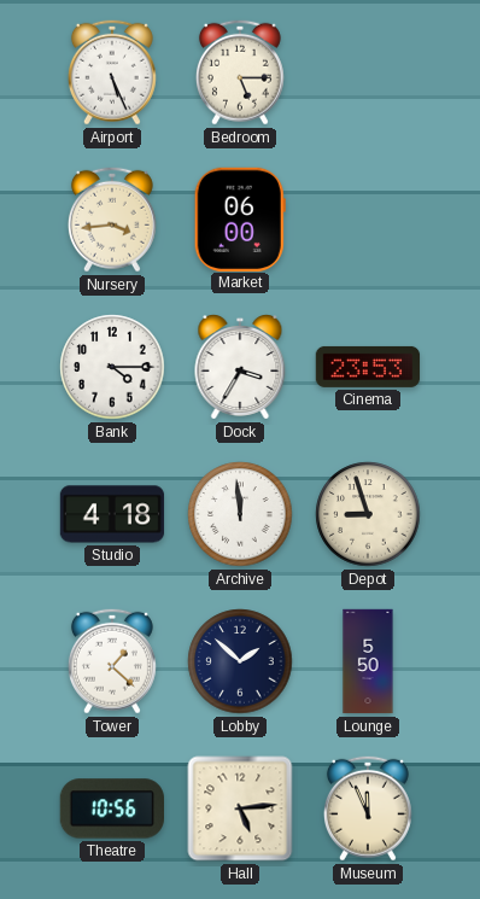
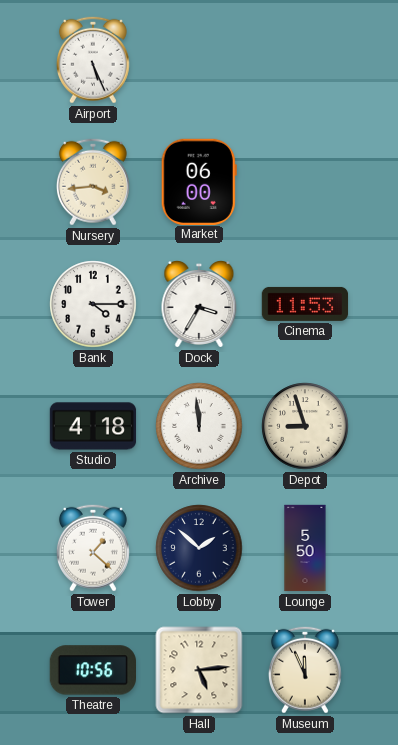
Bedroom: 5:15 -> none (240, 72)
Cinema: 23:53 -> 11:53 (305, 304)
